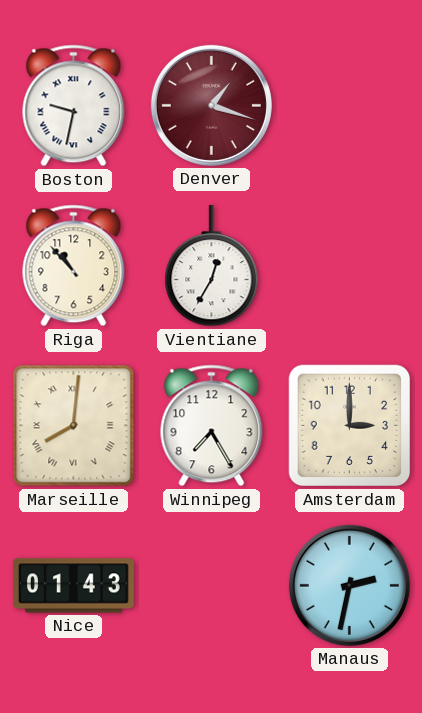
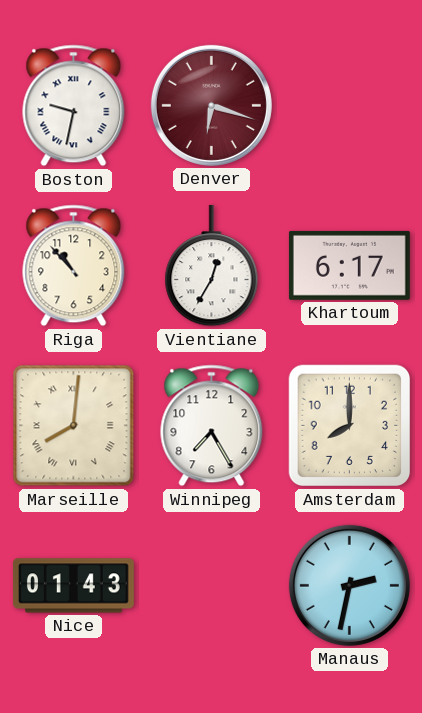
Denver: 1:18 -> 6:18 (211, 105)
Khartoum: none -> 6:17 (349, 265)
Amsterdam: 3:00 -> 8:00 (350, 426)
